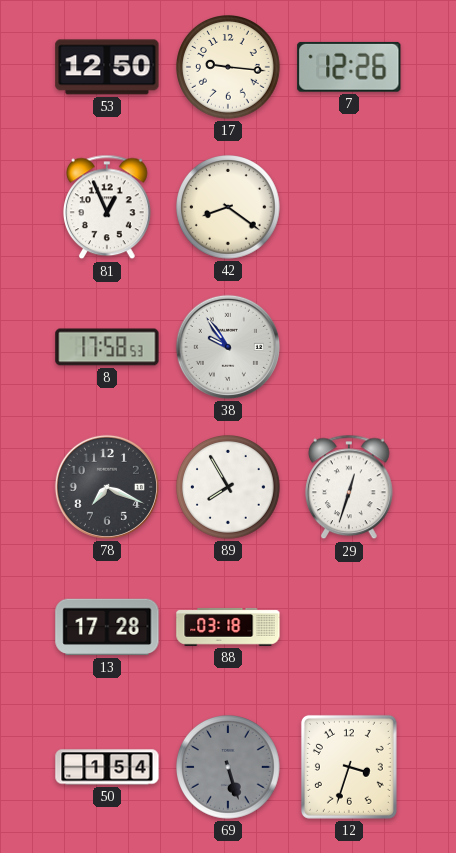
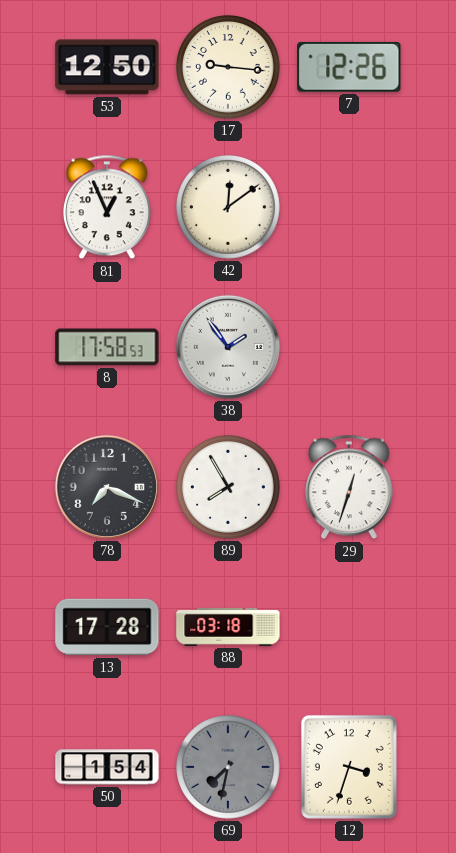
42: 8:21 -> 12:09 (229, 208)
38: 9:54 -> 1:54 (228, 347)
69: 5:27 -> 7:32 (229, 768)
